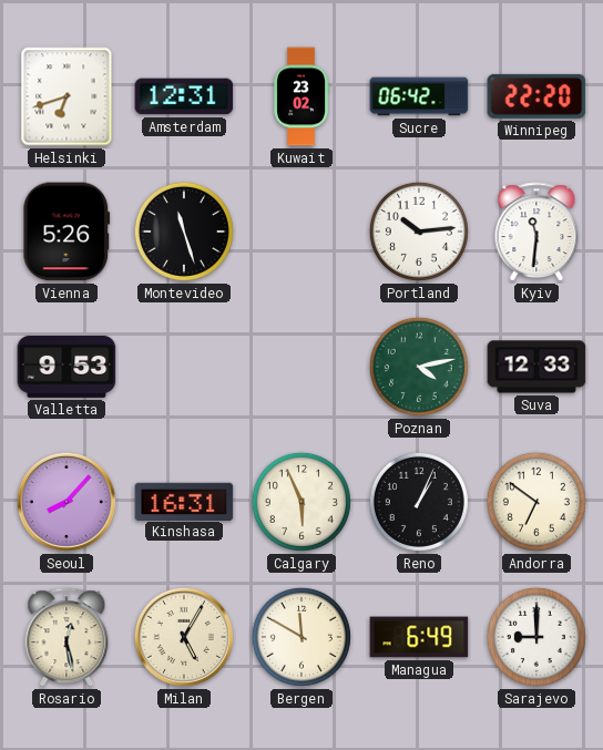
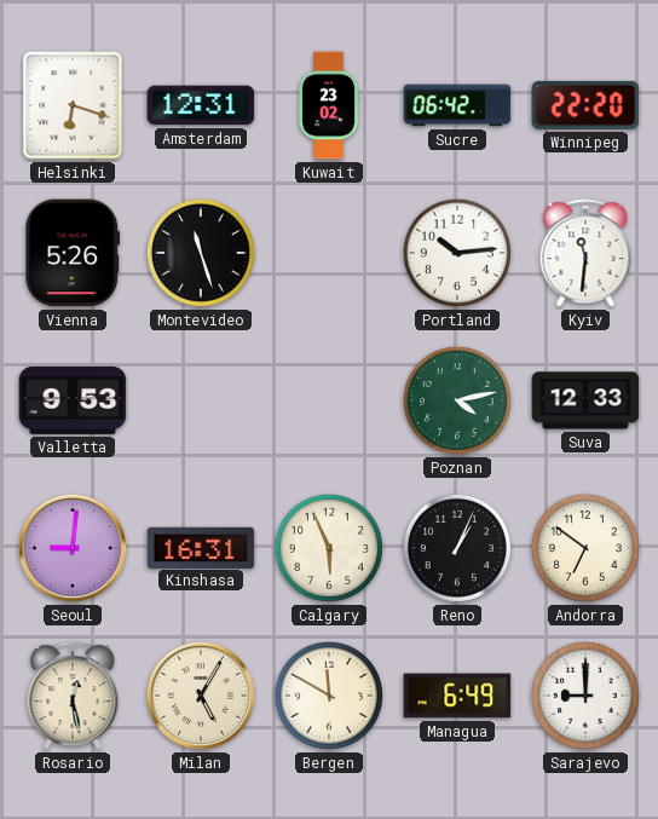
Helsinki: 6:42 -> 6:18 (73, 105)
Seoul: 8:07 -> 9:01 (73, 548)
